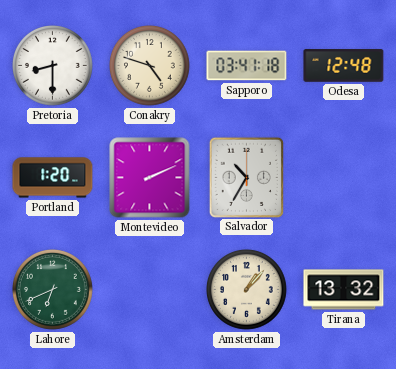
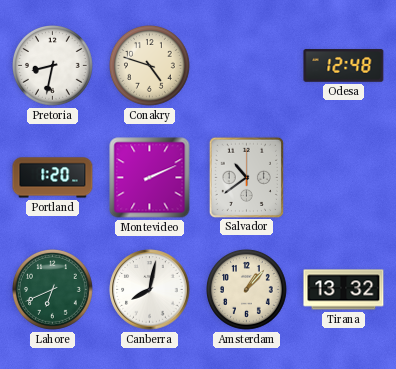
Pretoria: 8:30 -> 8:32 (53, 66)
Sapporo: 03:41 -> none (247, 66)
Salvador: 10:35 -> 10:39 (246, 177)
Canberra: none -> 8:02 (150, 290)
